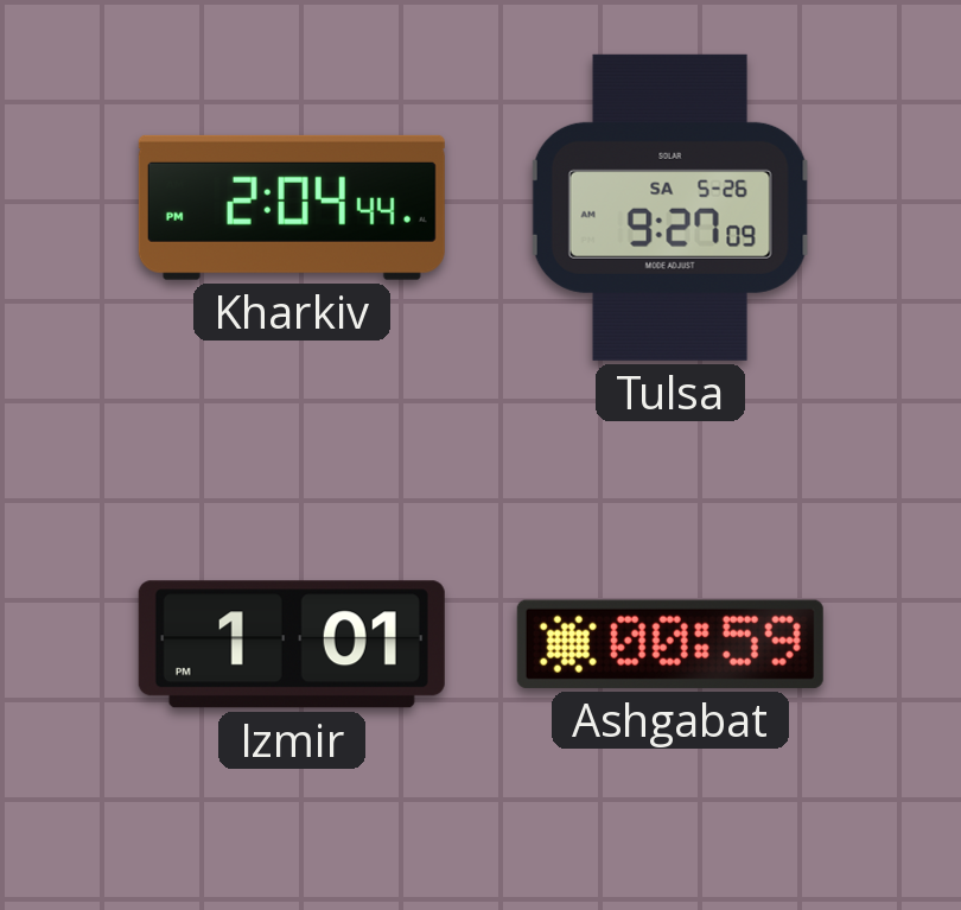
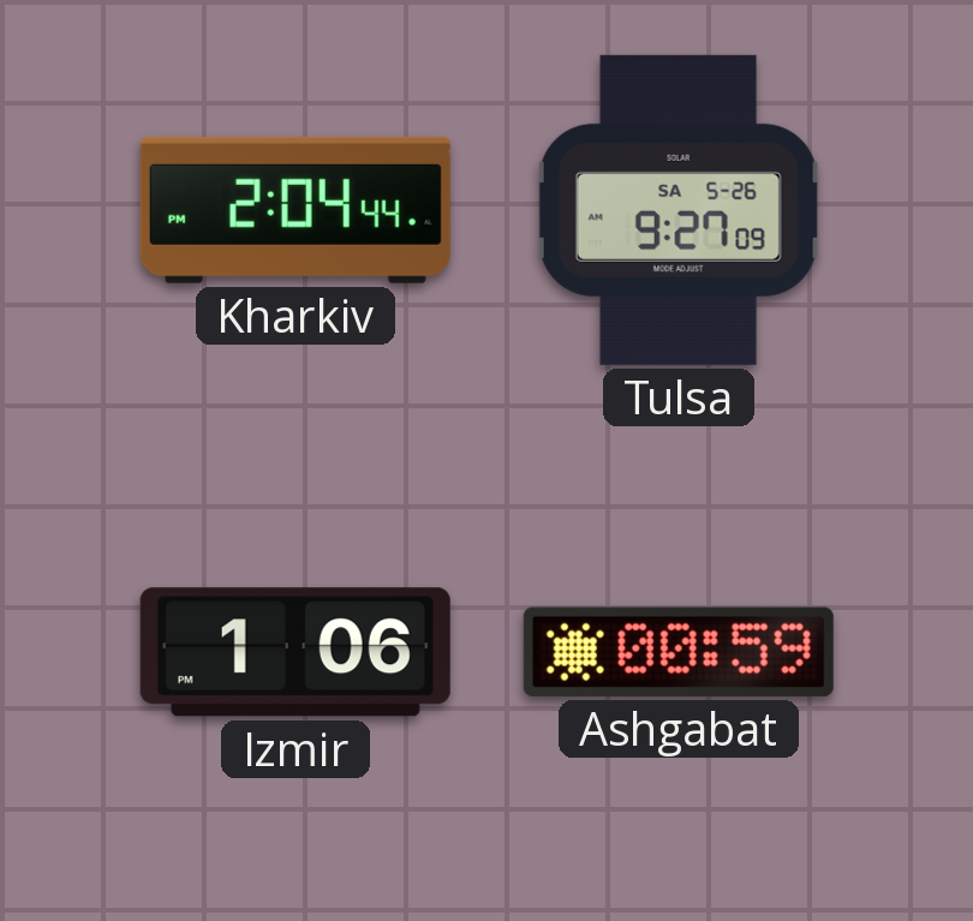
Izmir: 1:01 -> 1:06 (296, 652)
